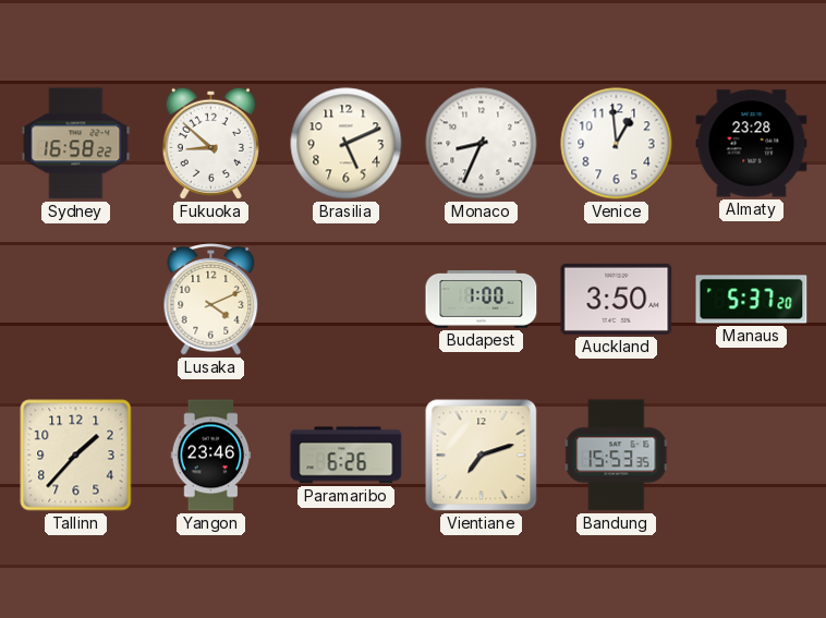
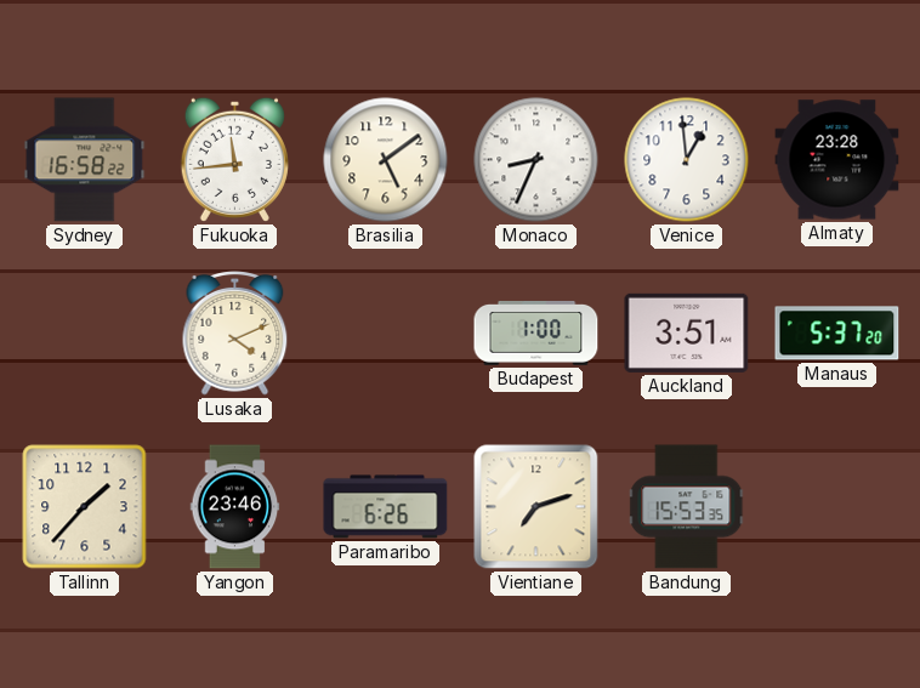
Fukuoka: 8:52 -> 11:44 (234, 159)
Brasilia: 5:11 -> 5:09 (386, 160)
Auckland: 3:50 -> 3:51 (687, 332)
